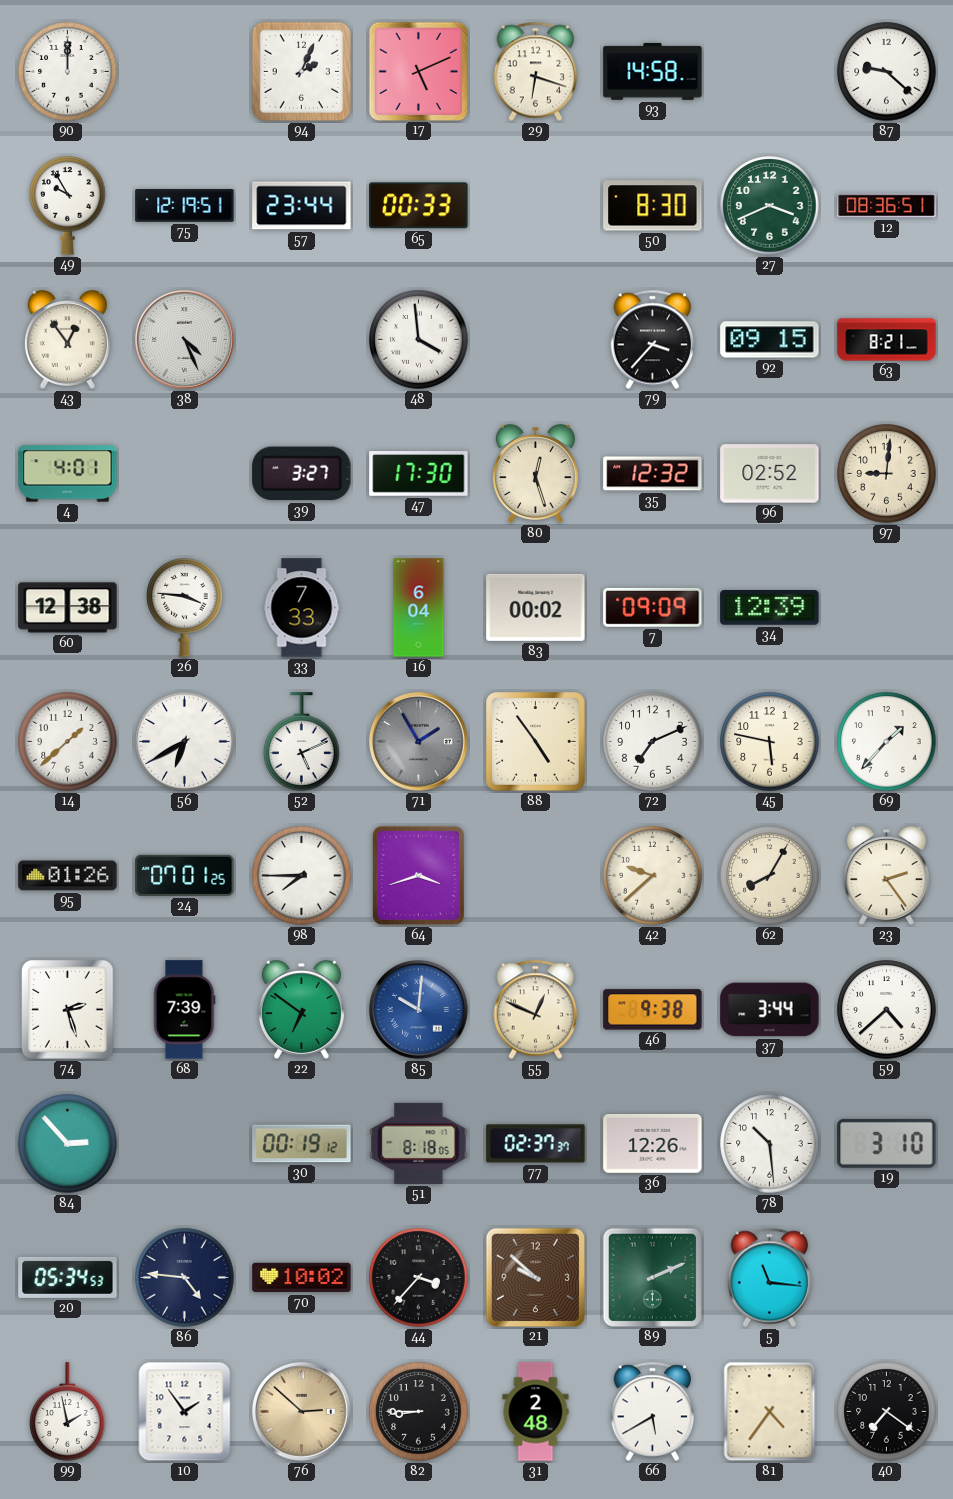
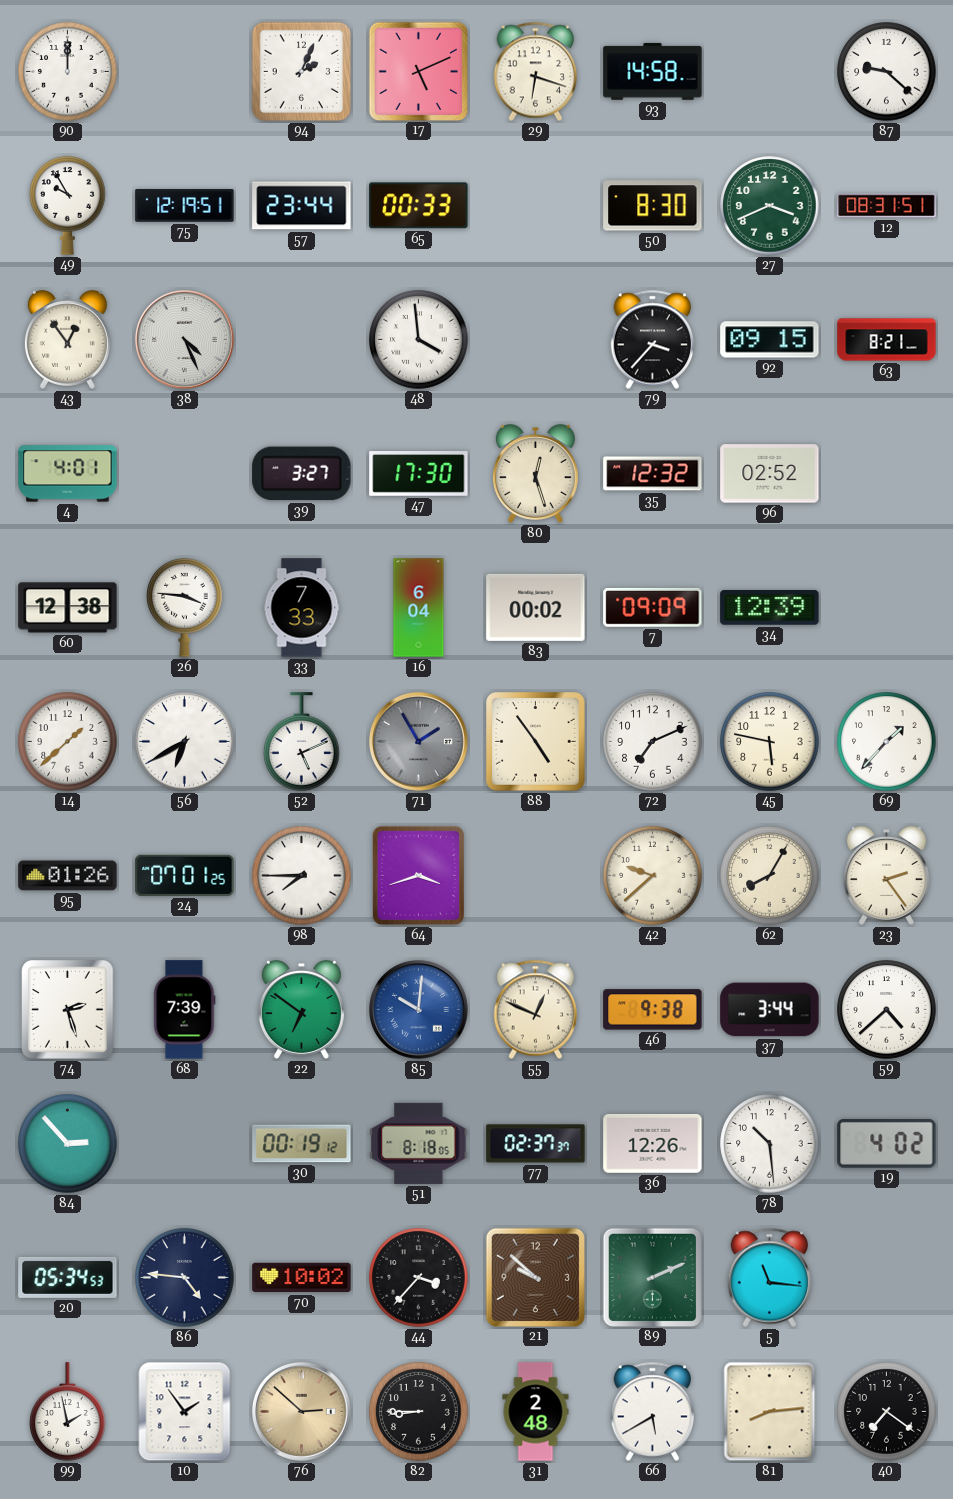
12: 08:36 -> 08:31 (887, 206)
97: 9:01 -> none (887, 474)
19: 3:10 -> 4:02 (887, 1143)
81: 4:36 -> 8:14 (770, 1412)
